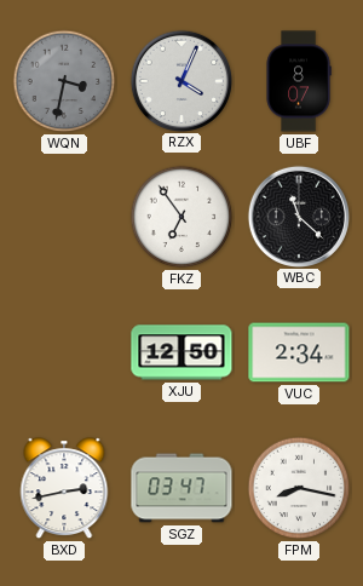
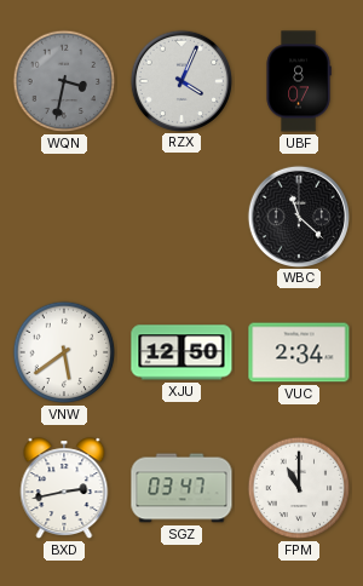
FKZ: 6:54 -> none (181, 217)
VNW: none -> 5:39 (64, 352)
FPM: 8:17 -> 11:00 (299, 488)
